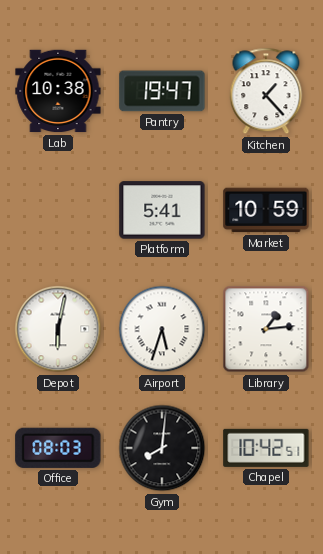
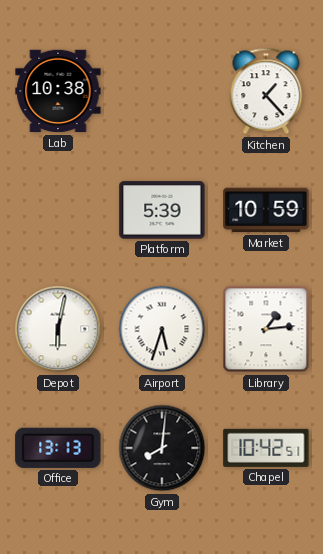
Pantry: 19:47 -> none (162, 91)
Platform: 5:41 -> 5:39 (162, 210)
Office: 08:03 -> 13:13 (58, 448)
